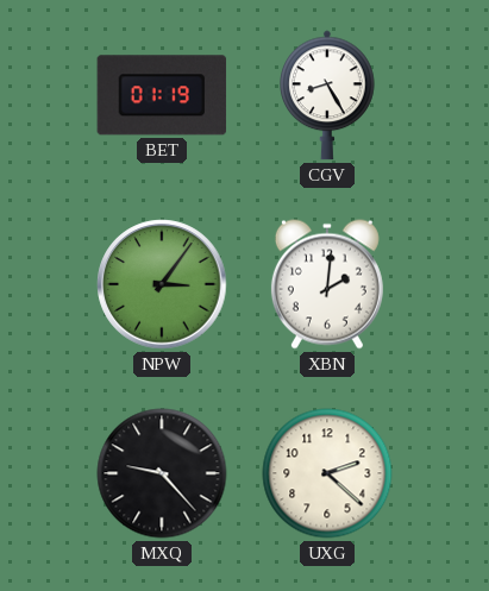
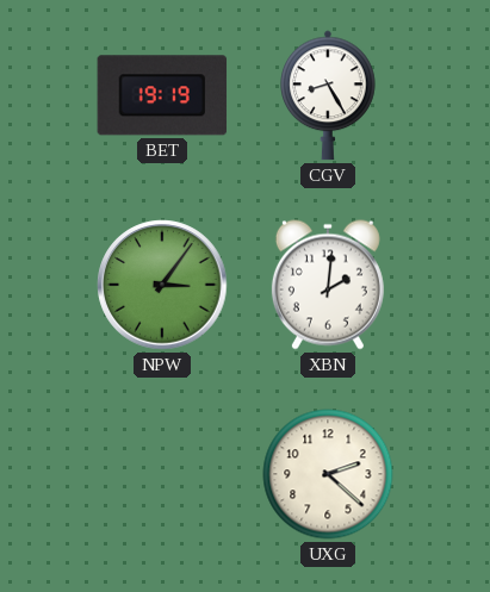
BET: 01:19 -> 19:19 (162, 95)
MXQ: 9:23 -> none (162, 473)
